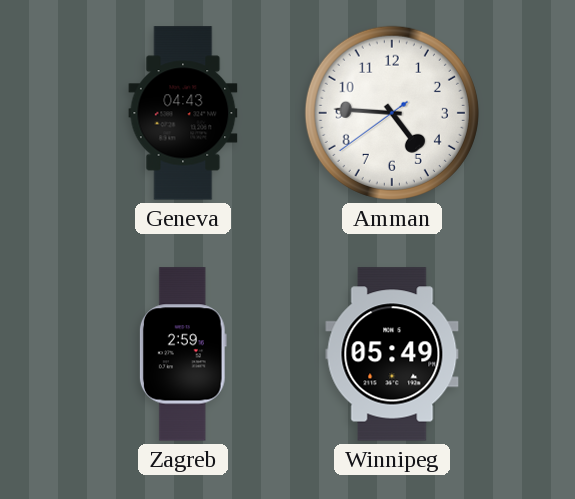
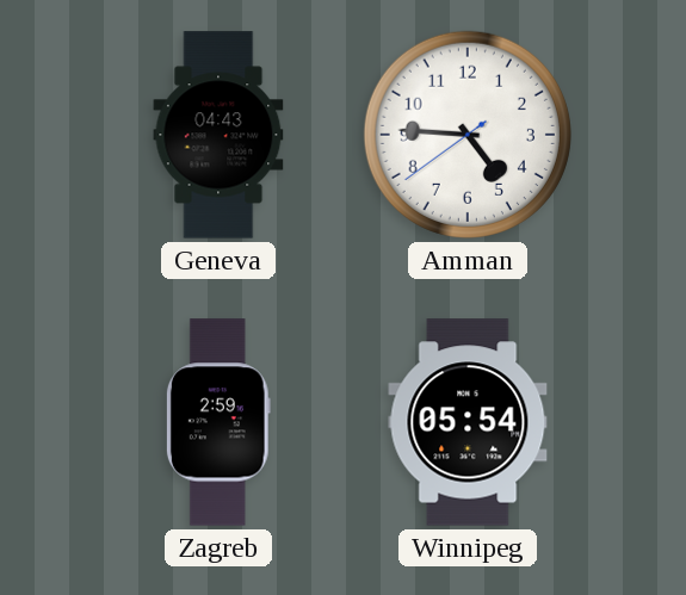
Winnipeg: 05:49 -> 05:54 (468, 422)
